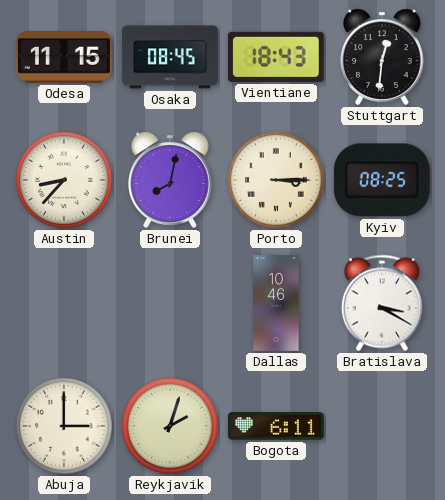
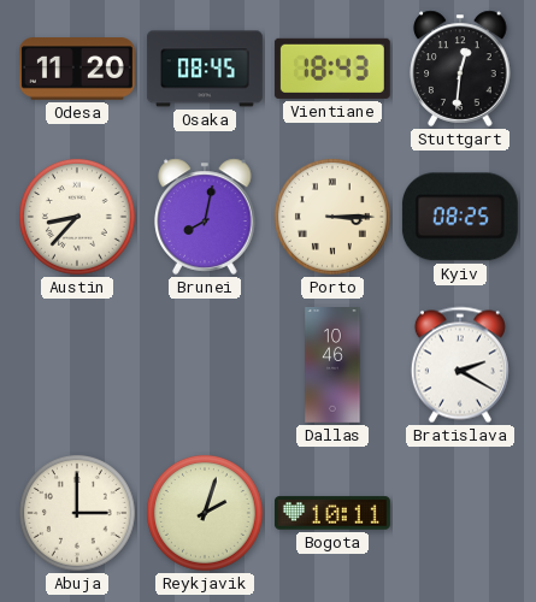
Odesa: 11:15 -> 11:20 (77, 69)
Bratislava: 3:20 -> 2:20 (460, 365)
Bogota: 6:11 -> 10:11 (332, 513)
